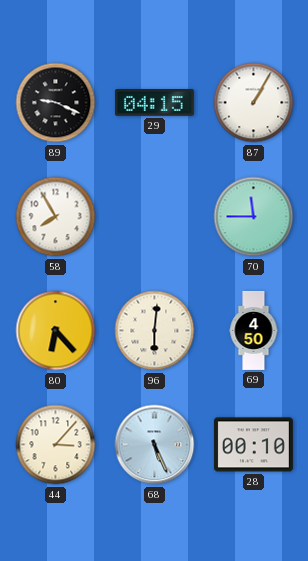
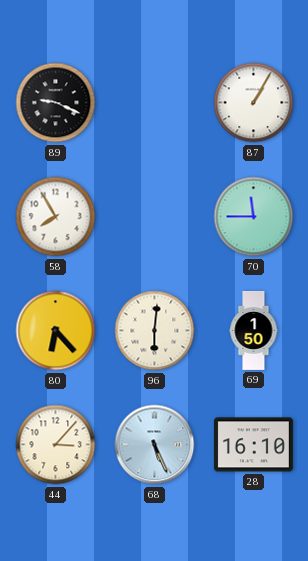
29: 04:15 -> none (154, 103)
69: 4:50 -> 1:50 (254, 331)
28: 00:10 -> 16:10 (253, 445)
